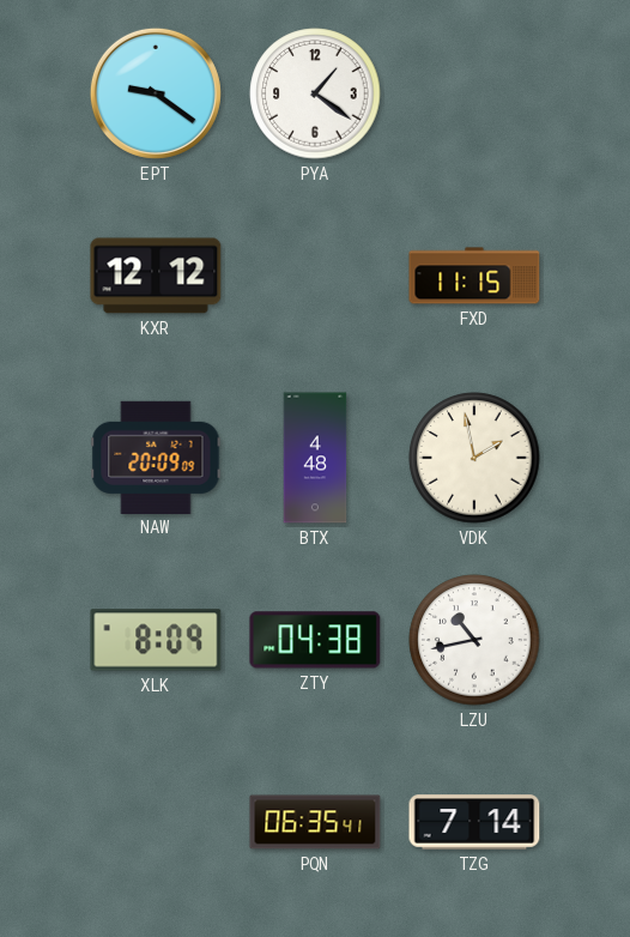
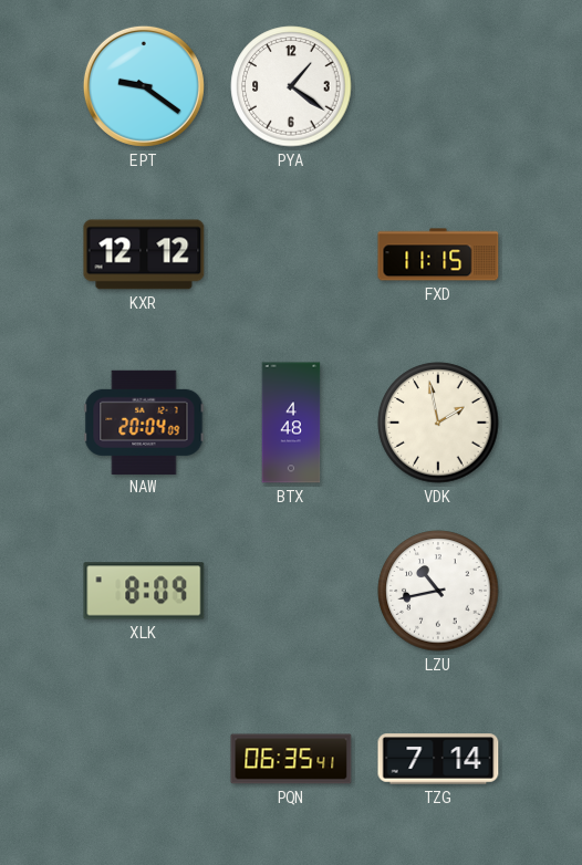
NAW: 20:09 -> 20:04 (144, 421)
ZTY: 04:38 -> none (315, 640)
